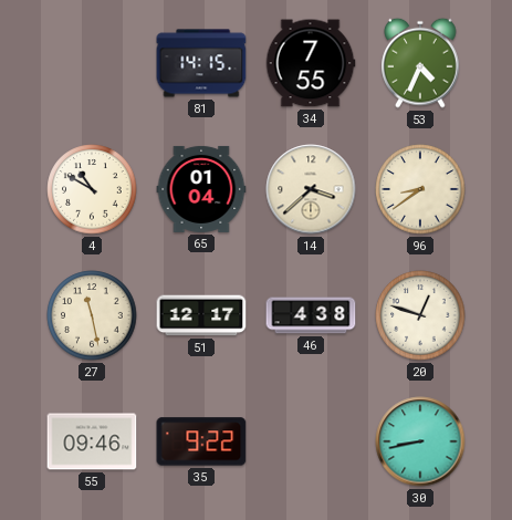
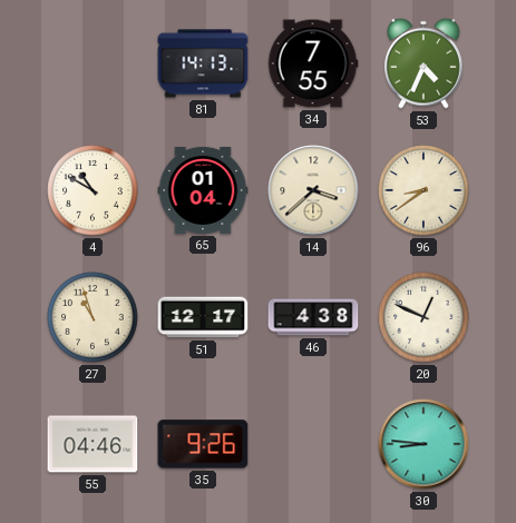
81: 14:15 -> 14:13 (203, 63)
27: 11:28 -> 10:57 (93, 317)
20: 12:48 -> 12:49 (423, 317)
55: 09:46 -> 04:46 (93, 444)
35: 9:22 -> 9:26 (203, 444)
30: 8:43 -> 8:46 (423, 444)
